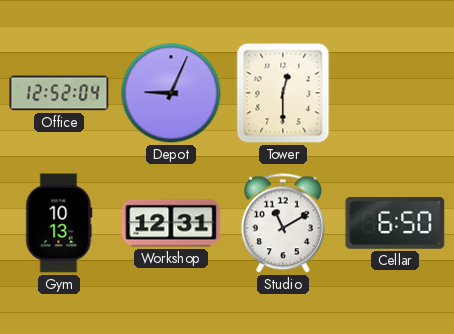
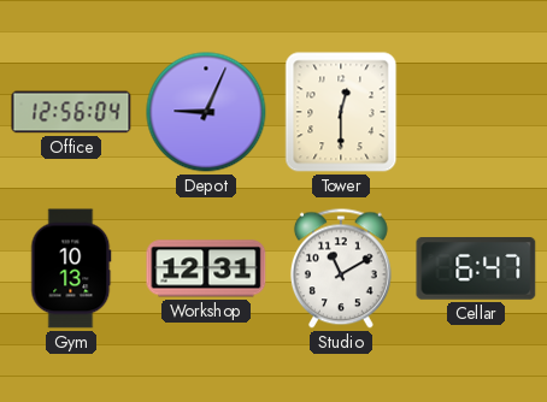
Office: 12:52 -> 12:56 (71, 112)
Cellar: 6:50 -> 6:47 (476, 268)
